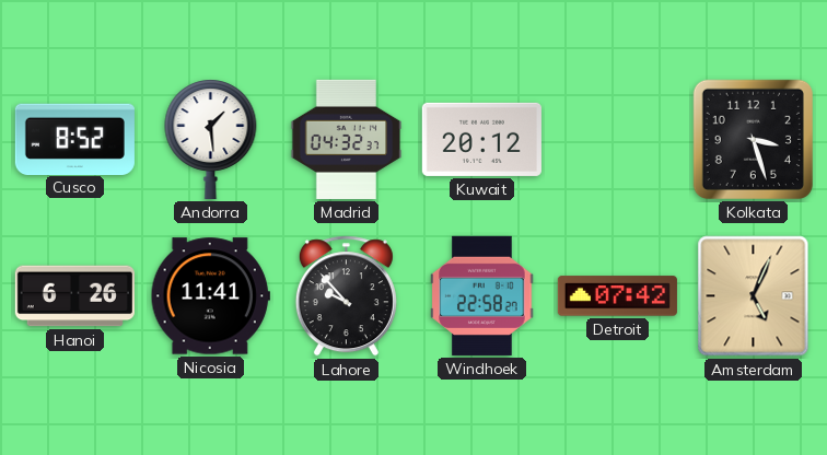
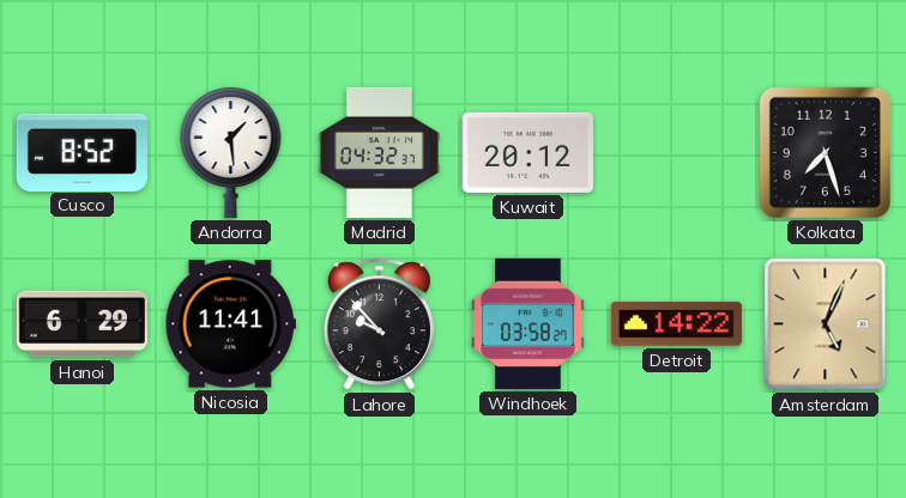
Kolkata: 3:27 -> 7:27 (825, 152)
Hanoi: 6:26 -> 6:29 (81, 324)
Windhoek: 22:58 -> 03:58 (528, 323)
Detroit: 07:42 -> 14:22 (676, 324)
